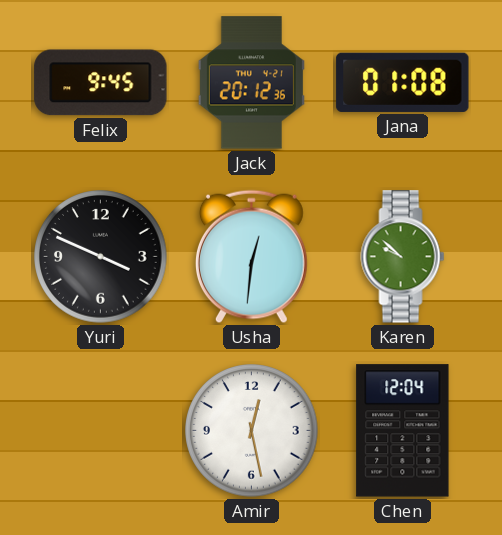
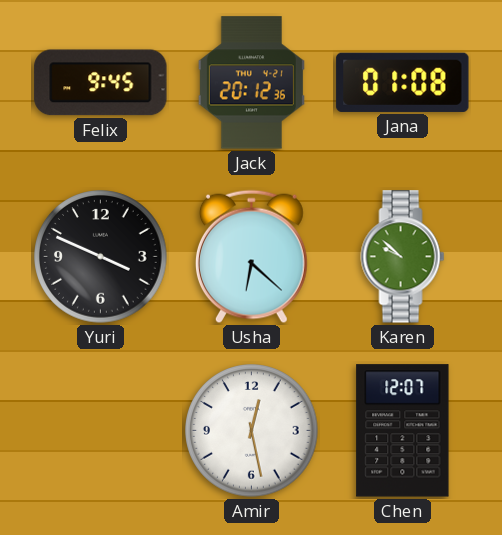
Usha: 12:31 -> 6:22 (251, 257)
Chen: 12:04 -> 12:07 (403, 431)
